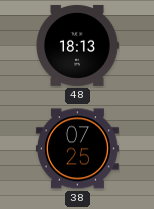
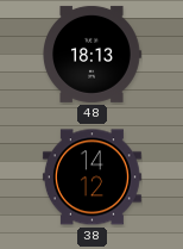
38: 07:25 -> 14:12 (91, 178)
